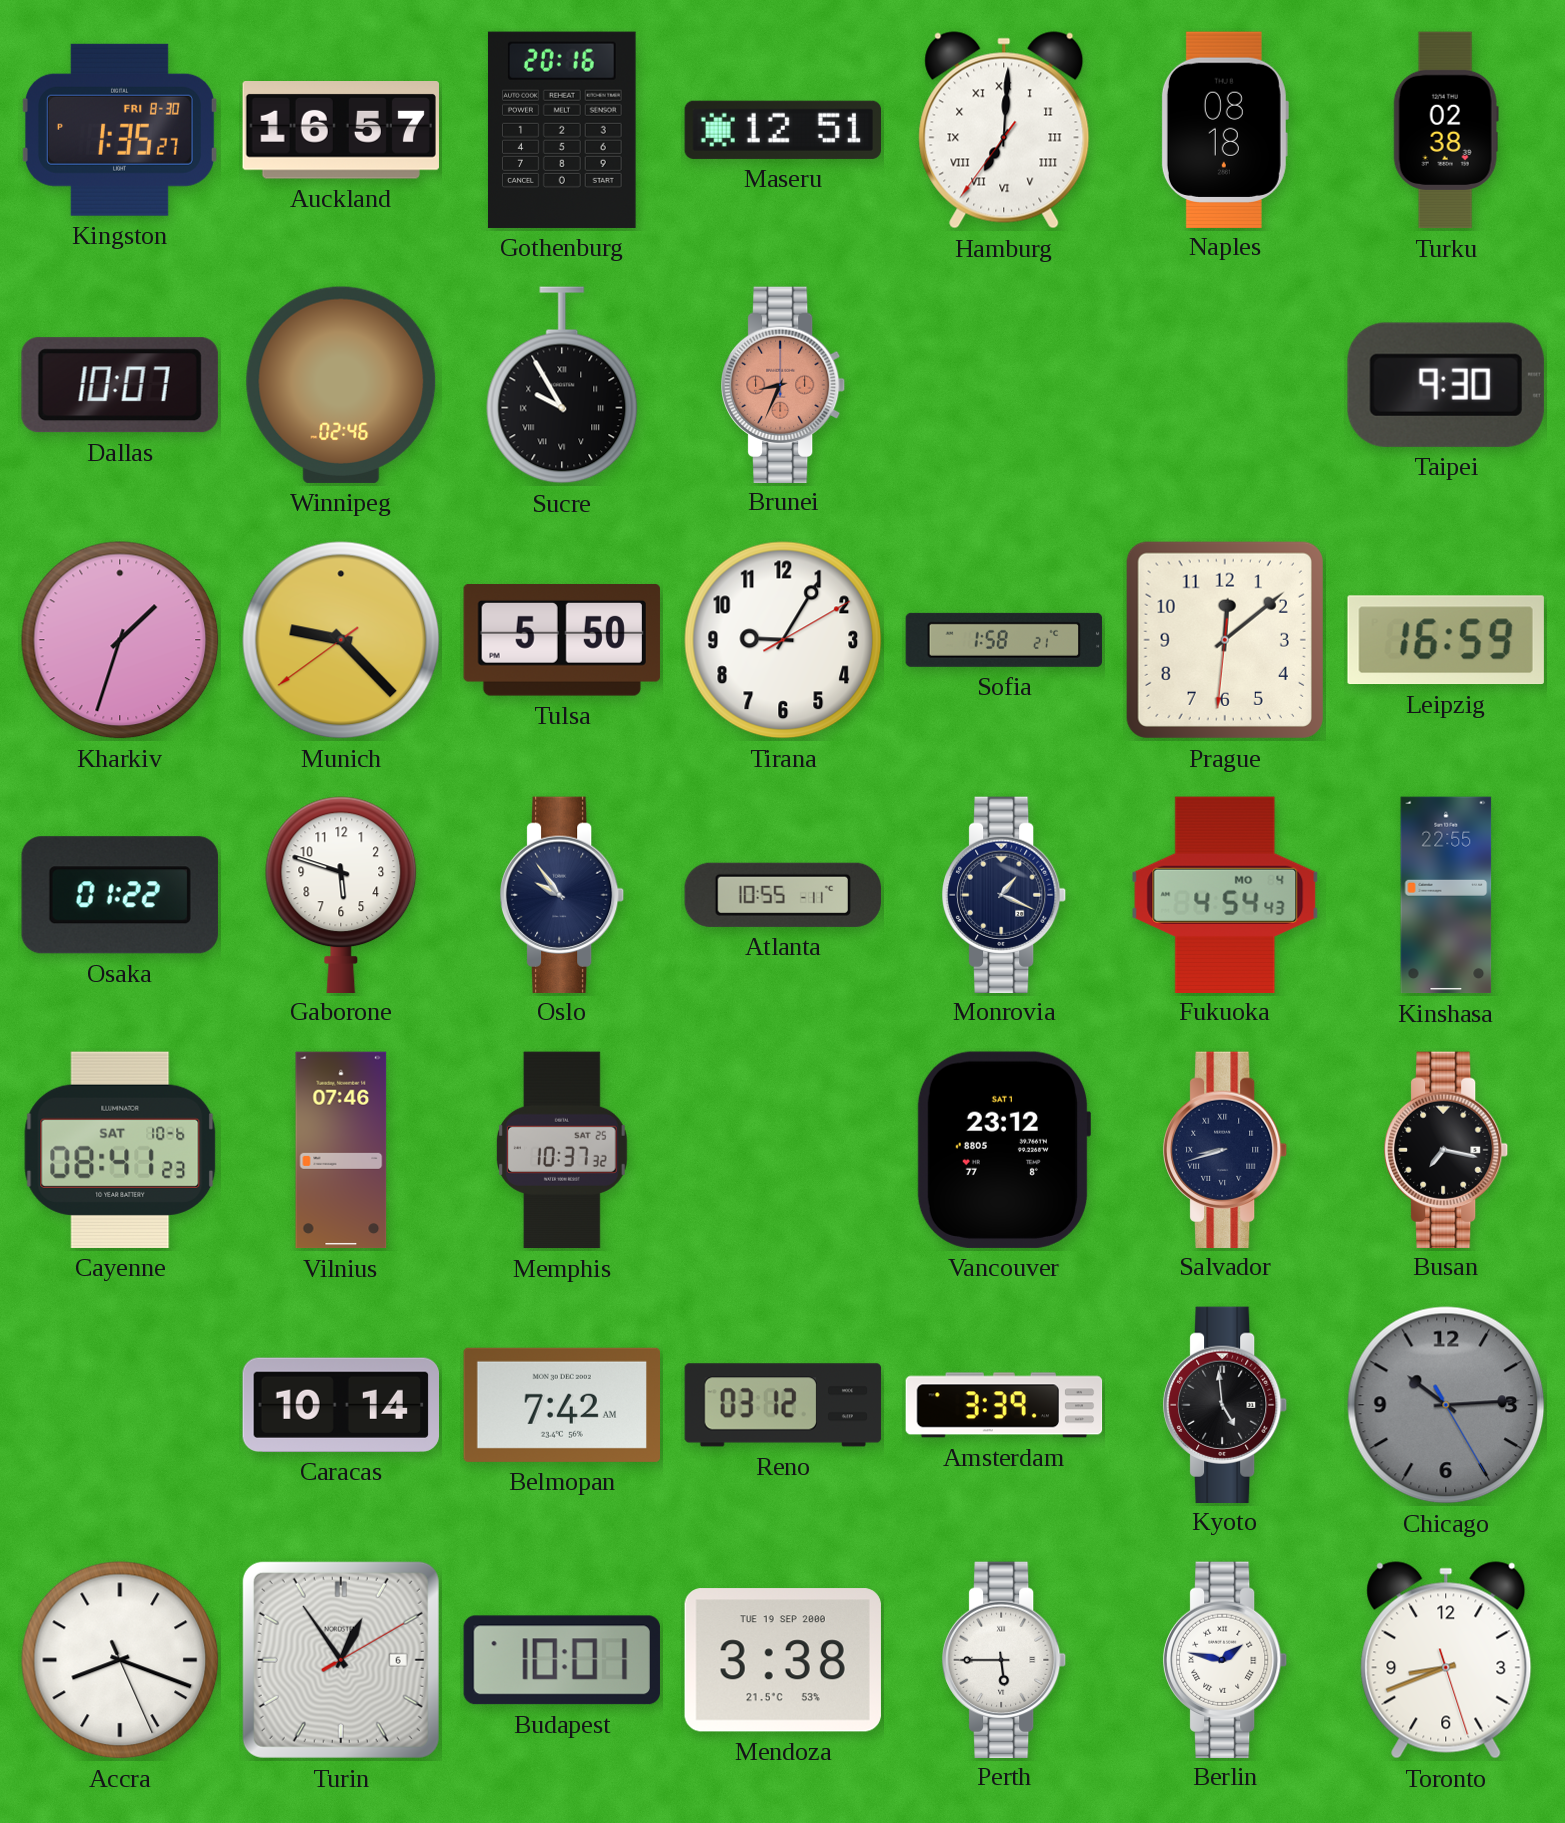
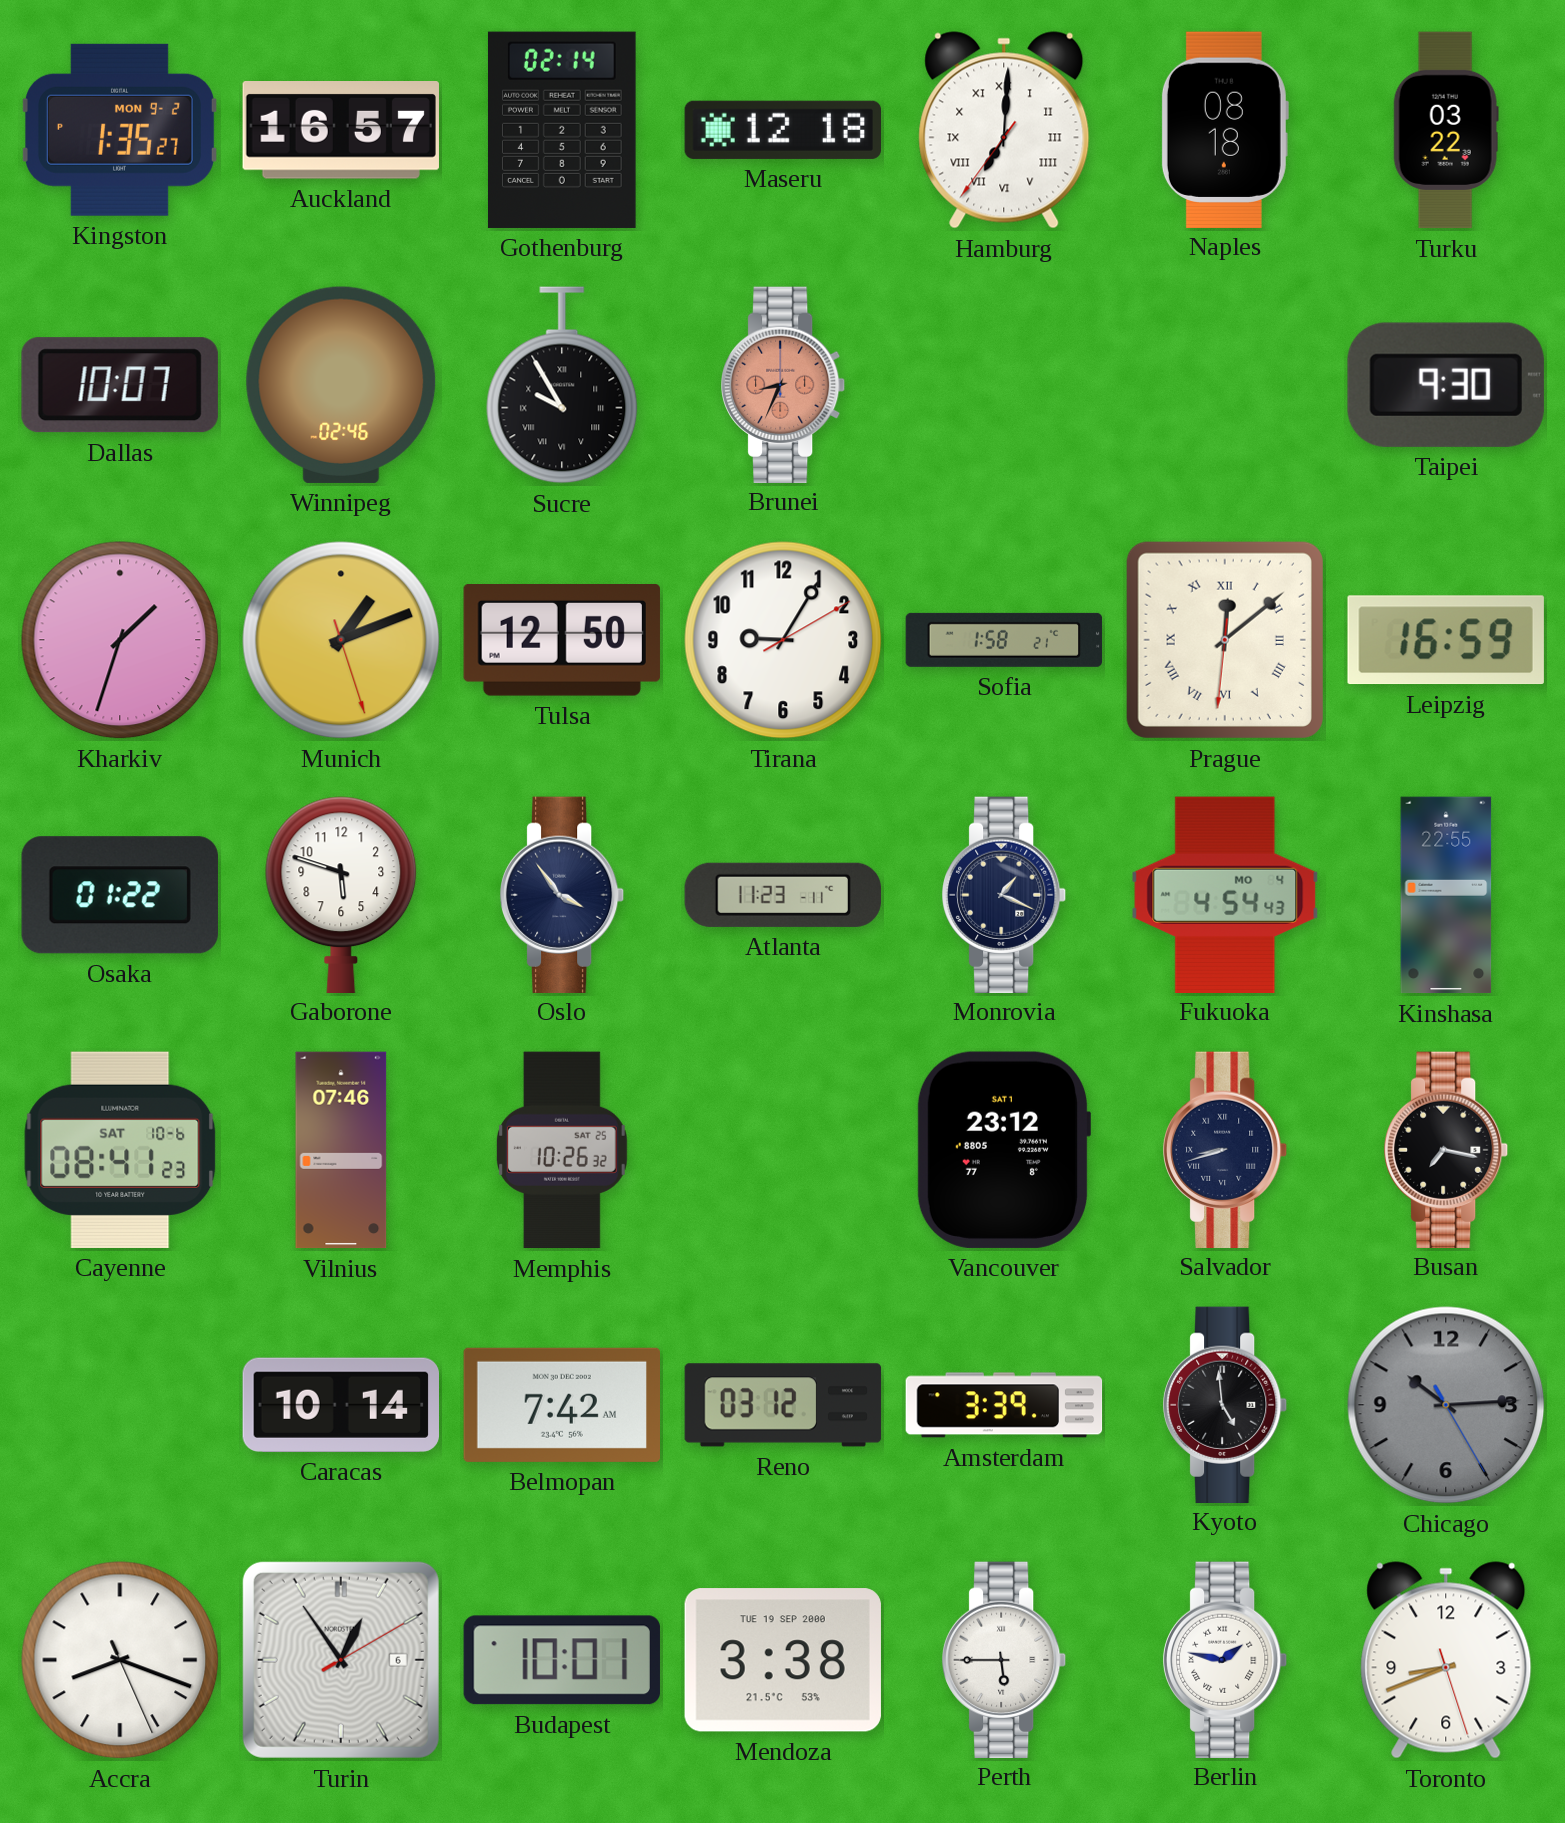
Kingston date: FRI 8-30 -> MON 9-2 (120, 130)
Gothenburg: 20:16 -> 02:14 (562, 130)
Maseru: 12:51 -> 12:18 (782, 130)
Turku: 02:38 -> 03:22 (1446, 130)
Munich: 9:22 -> 1:11 (341, 640)
Tulsa: 5:50 -> 12:50 (562, 641)
Prague numerals: Arabic -> Roman (1225, 640)
Oslo: 9:54 -> 3:54 (563, 894)
Atlanta: 10:55 -> 11:23 (782, 895)
Memphis: 10:37 -> 10:26 (562, 1150)
